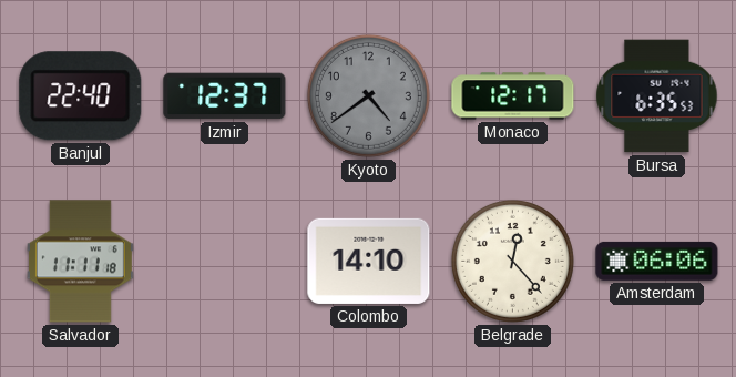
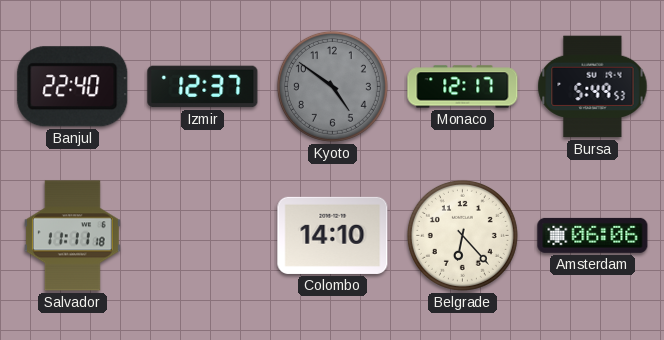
Kyoto: 4:39 -> 4:51 (332, 86)
Bursa: 6:35 -> 5:49 (593, 87)
Belgrade: 12:23 -> 6:23 (462, 235)
